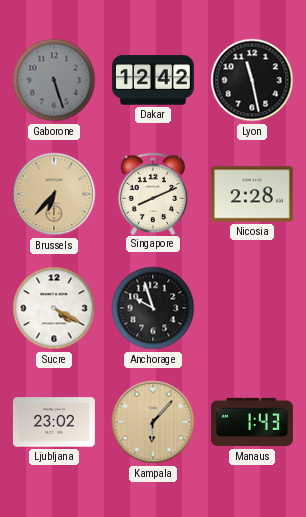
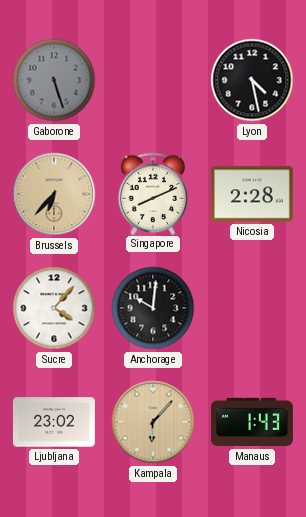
Dakar: 12:42 -> none (153, 80)
Lyon: 11:28 -> 4:28 (252, 80)
Sucre: 4:20 -> 4:07 (54, 308)
Anchorage: 9:57 -> 10:01 (153, 308)
